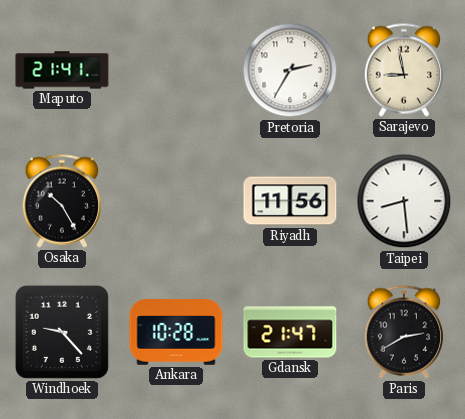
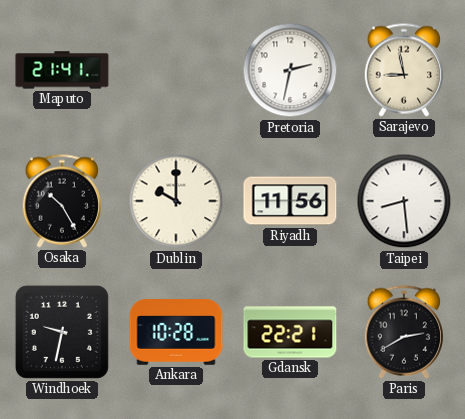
Pretoria: 2:35 -> 2:32 (290, 70)
Dublin: none -> 10:00 (176, 201)
Windhoek: 9:23 -> 9:32 (62, 332)
Gdansk: 21:47 -> 22:21 (290, 332)
